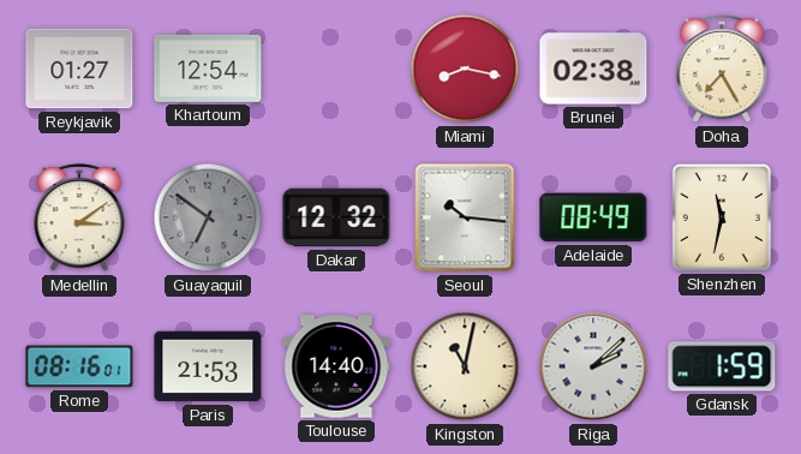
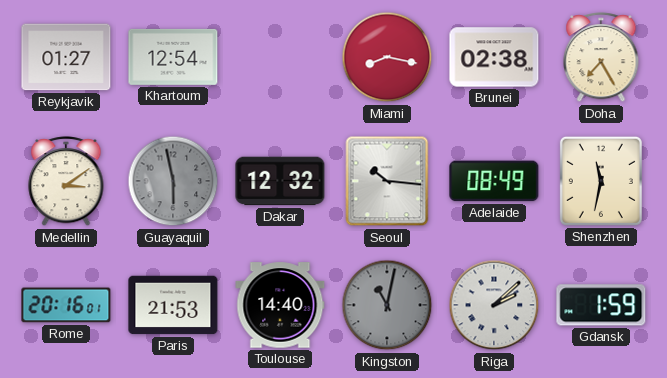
Guayaquil: 6:51 -> 5:58 (173, 181)
Rome: 08:16 -> 20:16 (66, 305)
Kingston dial: cream -> grey (387, 305)
